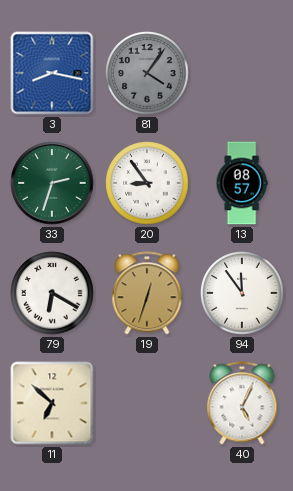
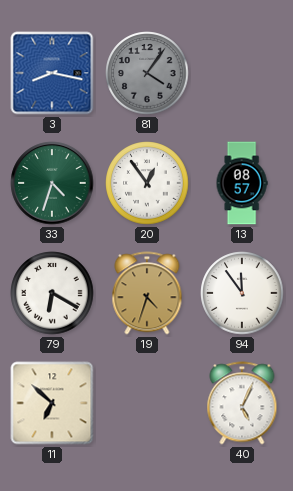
33: 2:33 -> 4:33 (52, 183)
20: 8:54 -> 12:54 (147, 183)
19: 12:33 -> 4:33 (147, 293)
